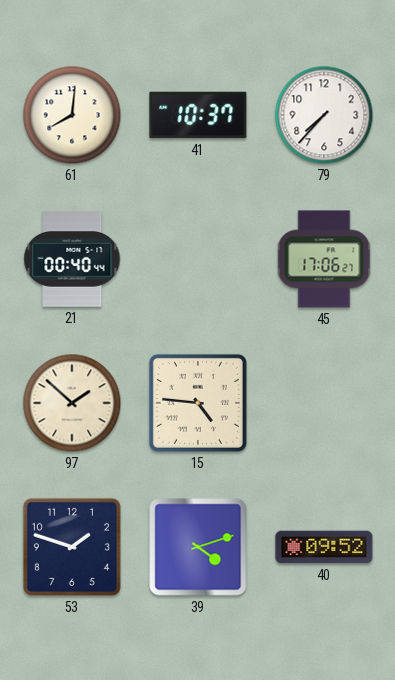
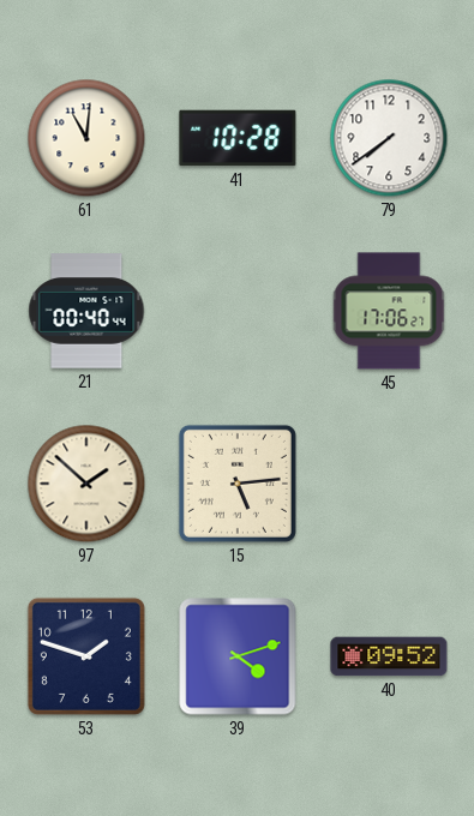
61: 8:01 -> 11:01 (86, 138)
41: 10:37 -> 10:28 (238, 138)
79: 7:37 -> 7:39 (389, 138)
15: 4:46 -> 5:14 (238, 484)
